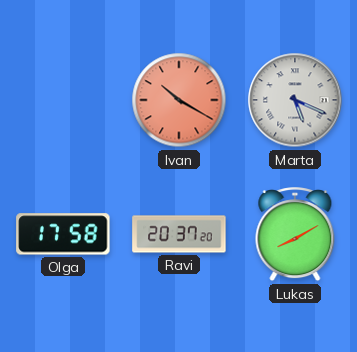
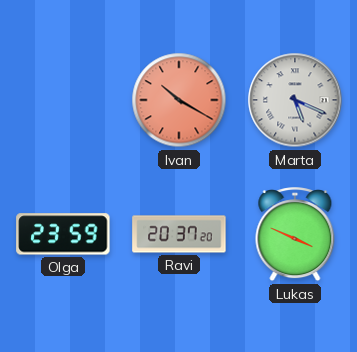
Olga: 17:58 -> 23:59 (63, 234)
Lukas: 8:10 -> 3:49 (295, 235)
